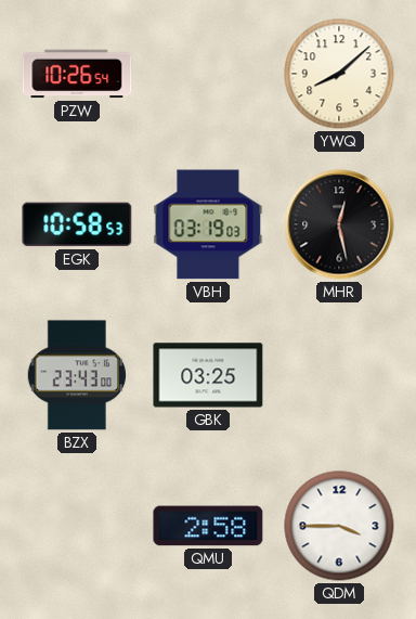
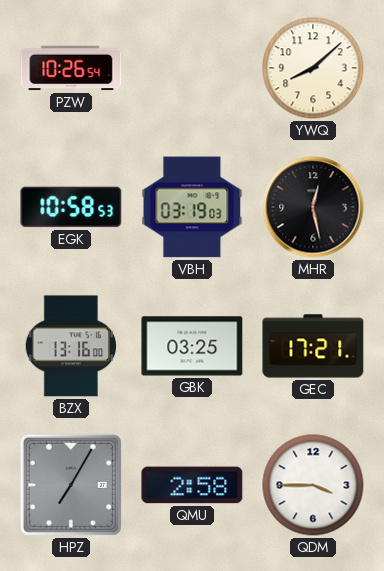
BZX: 23:43 -> 13:16 (71, 346)
GEC: none -> 17:21 (313, 346)
HPZ: none -> 7:05 (71, 485)
